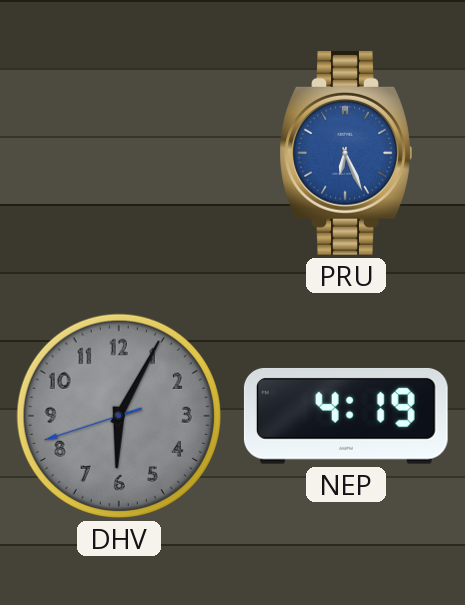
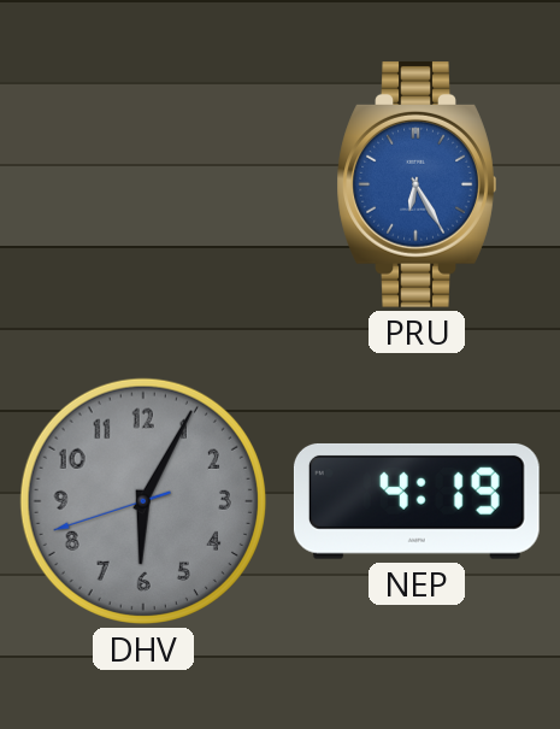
PRU: 6:26 -> 6:25 (417, 184)
